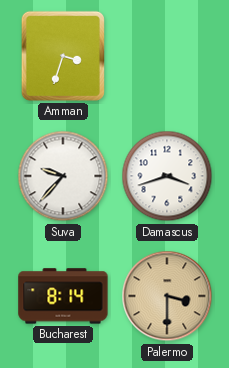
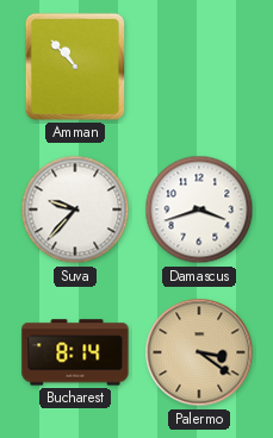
Amman: 3:33 -> 10:53 (75, 67)
Palermo: 3:30 -> 3:21 (199, 352)
